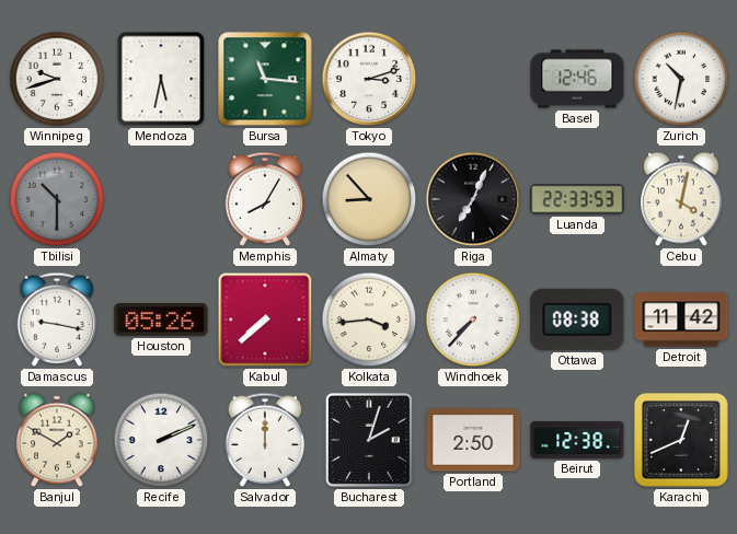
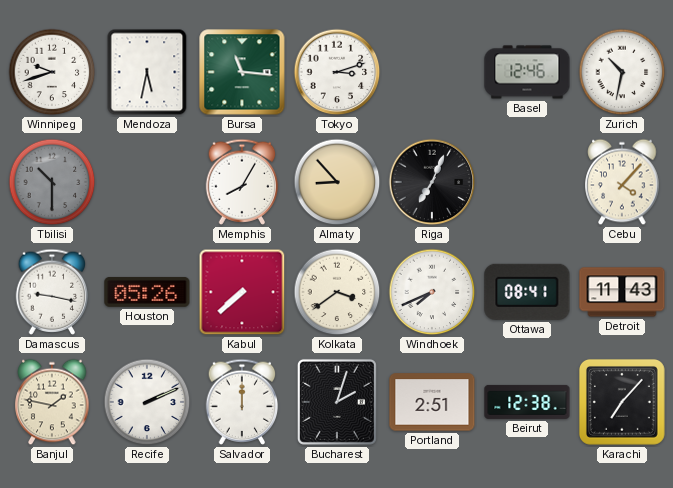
Luanda: 22:33 -> none (577, 199)
Cebu: 4:02 -> 4:07 (622, 182)
Kolkata: 3:44 -> 3:39 (337, 292)
Windhoek: 7:37 -> 7:41 (432, 292)
Ottawa: 08:38 -> 08:41 (527, 292)
Detroit: 11:42 -> 11:43 (622, 292)
Banjul: 1:50 -> 1:47 (52, 402)
Portland: 2:50 -> 2:51 (432, 402)
Karachi: 12:41 -> 7:07 (622, 402)
